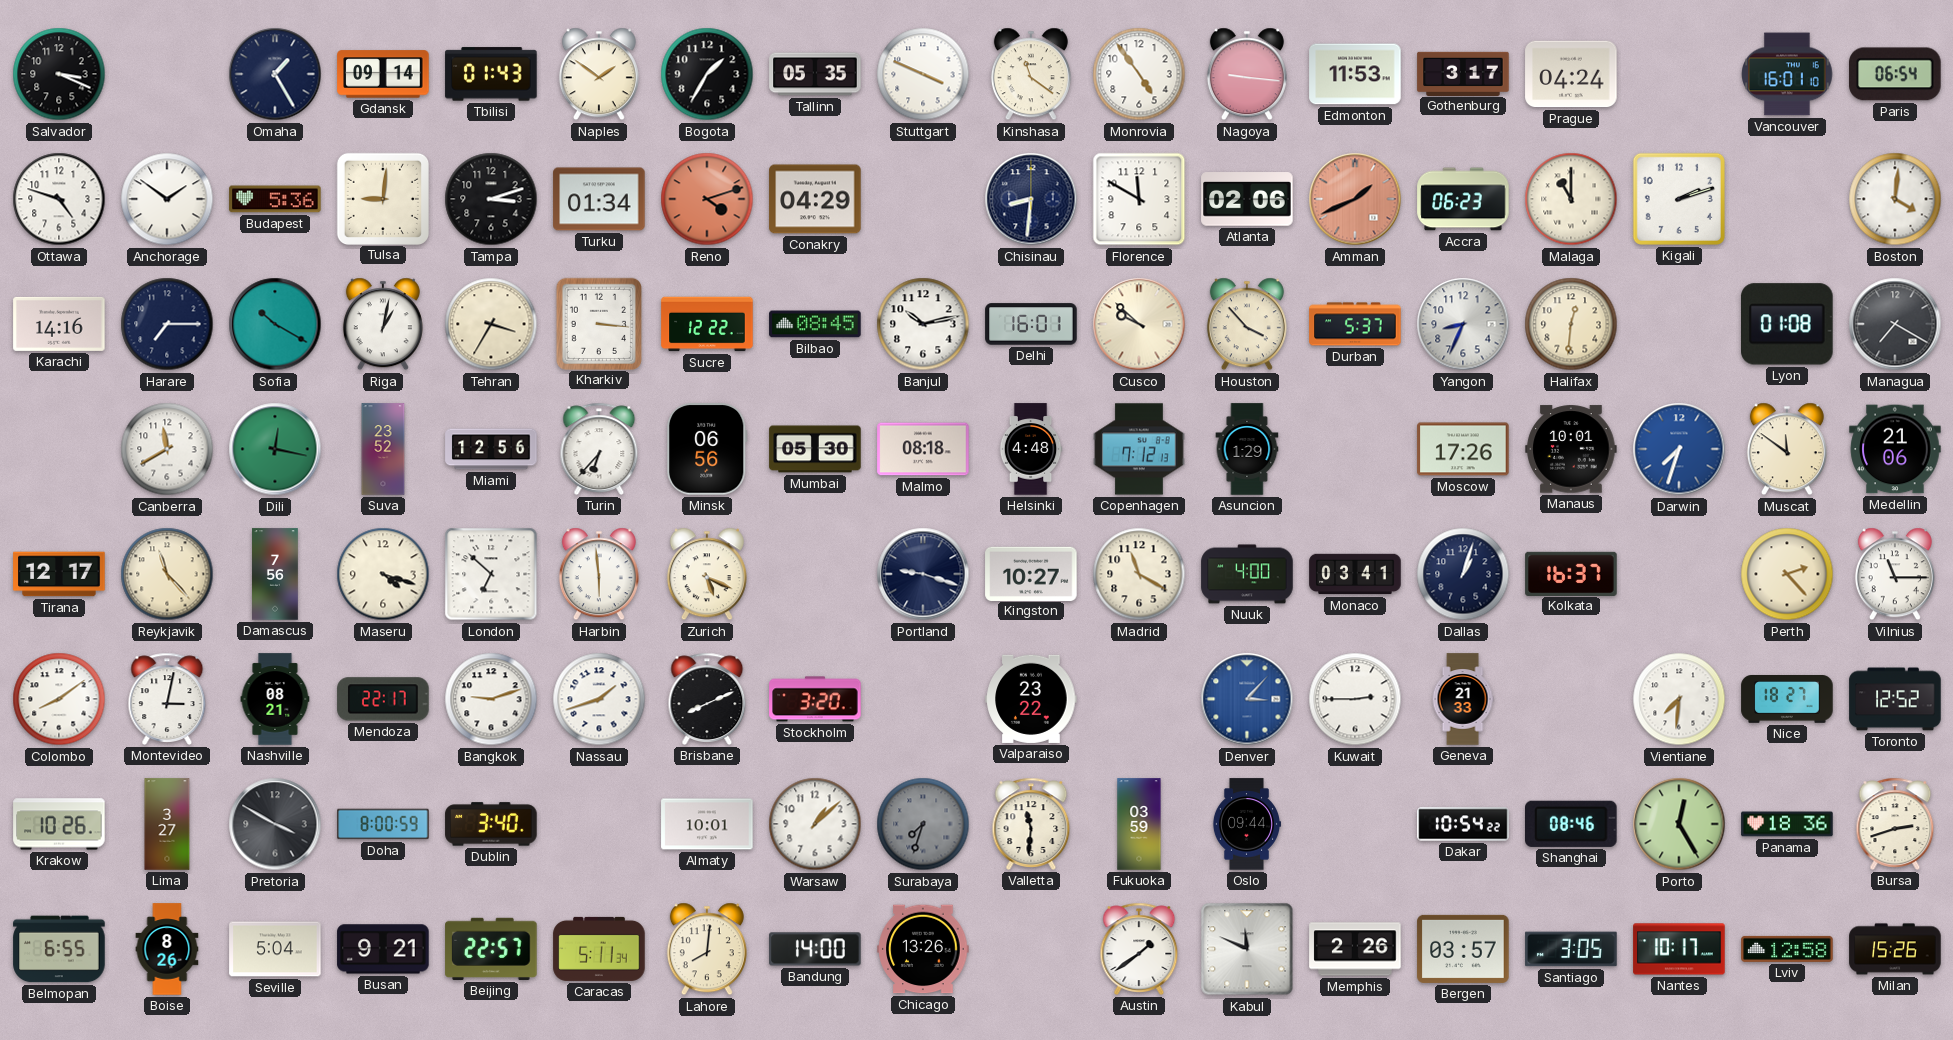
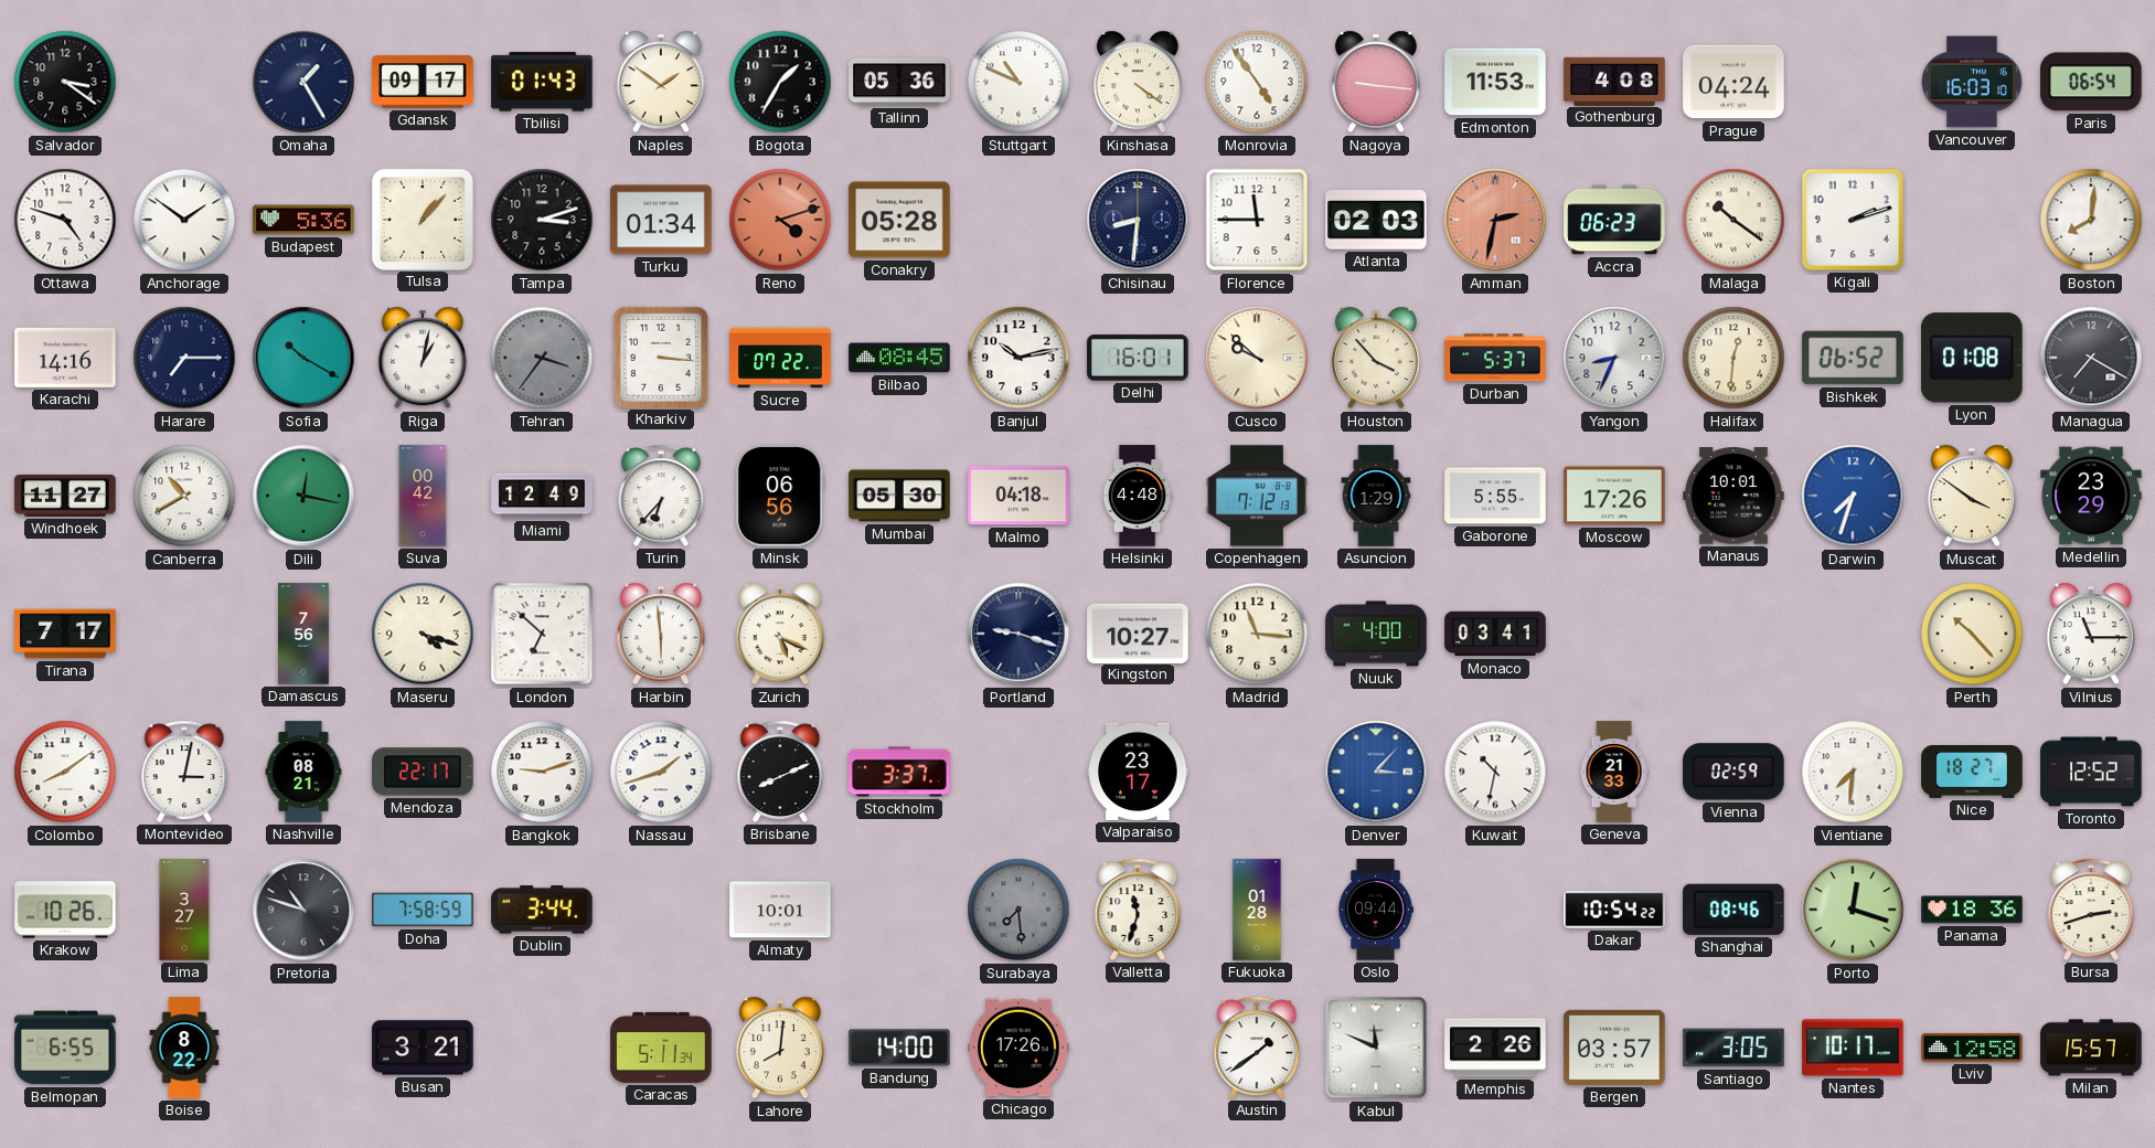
Salvador: 3:19 -> 3:21 (65, 82)
Gdansk: 09:14 -> 09:17 (423, 82)
Tallinn: 05:35 -> 05:36 (899, 82)
Stuttgart: 3:49 -> 10:49 (1018, 82)
Kinshasa: 11:21 -> 4:21 (1138, 82)
Gothenburg: 3:17 -> 4:08 (1614, 81)
Vancouver: 16:01 -> 16:03 (1972, 82)
Tulsa: 9:01 -> 1:07 (422, 219)
Conakry: 04:29 -> 05:28 (899, 220)
Florence: 11:50 -> 11:45 (1257, 220)
Atlanta: 02:06 -> 02:03 (1376, 220)
Amman: 1:41 -> 2:32 (1495, 220)
Malaga: 11:00 -> 10:21 (1733, 220)
Boston: 4:01 -> 8:01 (2091, 220)
Tehran: 3:35 -> 3:36 (542, 358)
Tehran dial: cream -> grey (542, 358)
Sucre: 12:22 -> 07:22 (780, 358)
Bishkek: none -> 06:52 (1853, 358)
Windhoek: none -> 11:27 (65, 496)
Canberra: 11:40 -> 10:40 (184, 496)
Suva: 23:52 -> 00:42 (423, 496)
Miami: 12:56 -> 12:49 (542, 496)
Malmo: 08:18 -> 04:18 (1018, 496)
Gaborone: none -> 5:55 (1495, 496)
Muscat: 11:51 -> 3:51 (1972, 496)
Medellin: 21:06 -> 23:29 (2091, 496)
Tirana: 12:17 -> 7:17 (65, 634)
Reykjavik: 11:23 -> none (167, 574)
Madrid: 11:20 -> 11:16 (1257, 634)
Dallas: 1:03 -> none (1463, 574)
Kolkata: 16:37 -> none (1571, 573)
Perth: 2:23 -> 10:23 (1972, 634)
Stockholm: 3:20 -> 3:37 (899, 772)
Valparaiso: 23:22 -> 23:17 (1138, 772)
Kuwait: 2:45 -> 10:32 (1495, 772)
Vienna: none -> 02:59 (1733, 772)
Pretoria: 3:50 -> 10:48 (303, 910)
Doha: 8:00 -> 7:58 (423, 910)
Dublin: 3:40 -> 3:44 (542, 910)
Warsaw: 1:08 -> none (815, 824)
Surabaya: 7:33 -> 7:29 (1018, 910)
Valletta: 11:31 -> 11:33 (1138, 910)
Fukuoka: 03:59 -> 01:28 (1257, 910)
Porto: 12:25 -> 12:18 (1853, 910)
Boise: 8:26 -> 8:22 (184, 1048)
Seville: 5:04 -> none (275, 949)
Busan: 9:21 -> 3:21 (423, 1048)
Beijing: 22:57 -> none (491, 949)
Chicago: 13:26 -> 17:26 (1018, 1048)
Milan: 15:26 -> 15:57 (2091, 1048)
